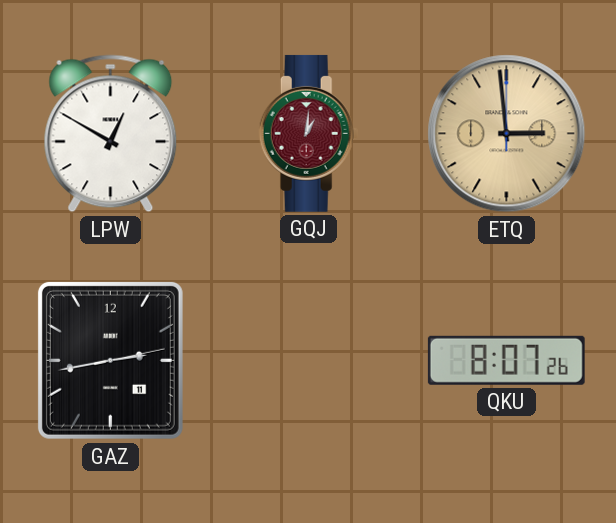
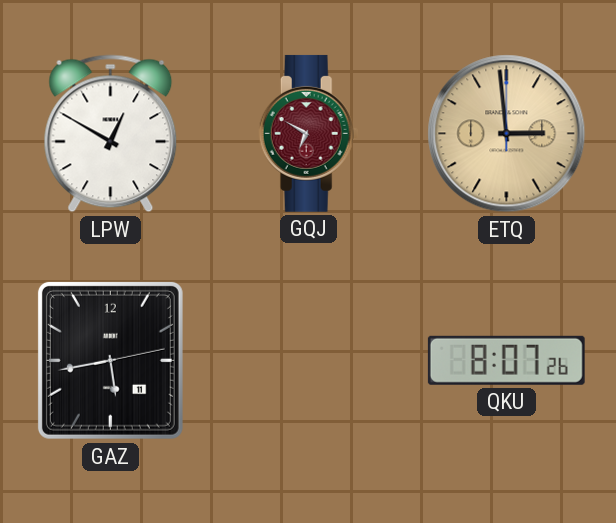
GQJ: 1:01 -> 6:50 (309, 133)
GAZ: 2:43 -> 5:43 (110, 360)
